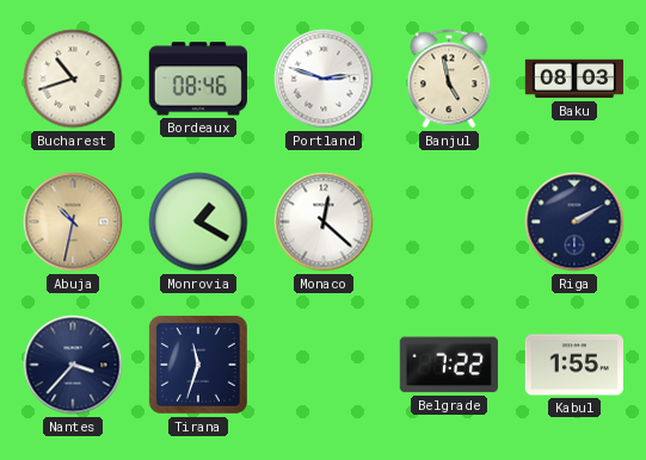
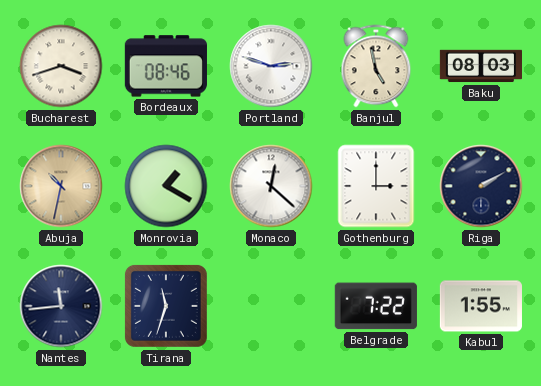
Bucharest: 10:42 -> 3:42 (61, 66)
Gothenburg: none -> 3:00 (376, 186)
Nantes: 3:37 -> 11:44 (61, 306)
